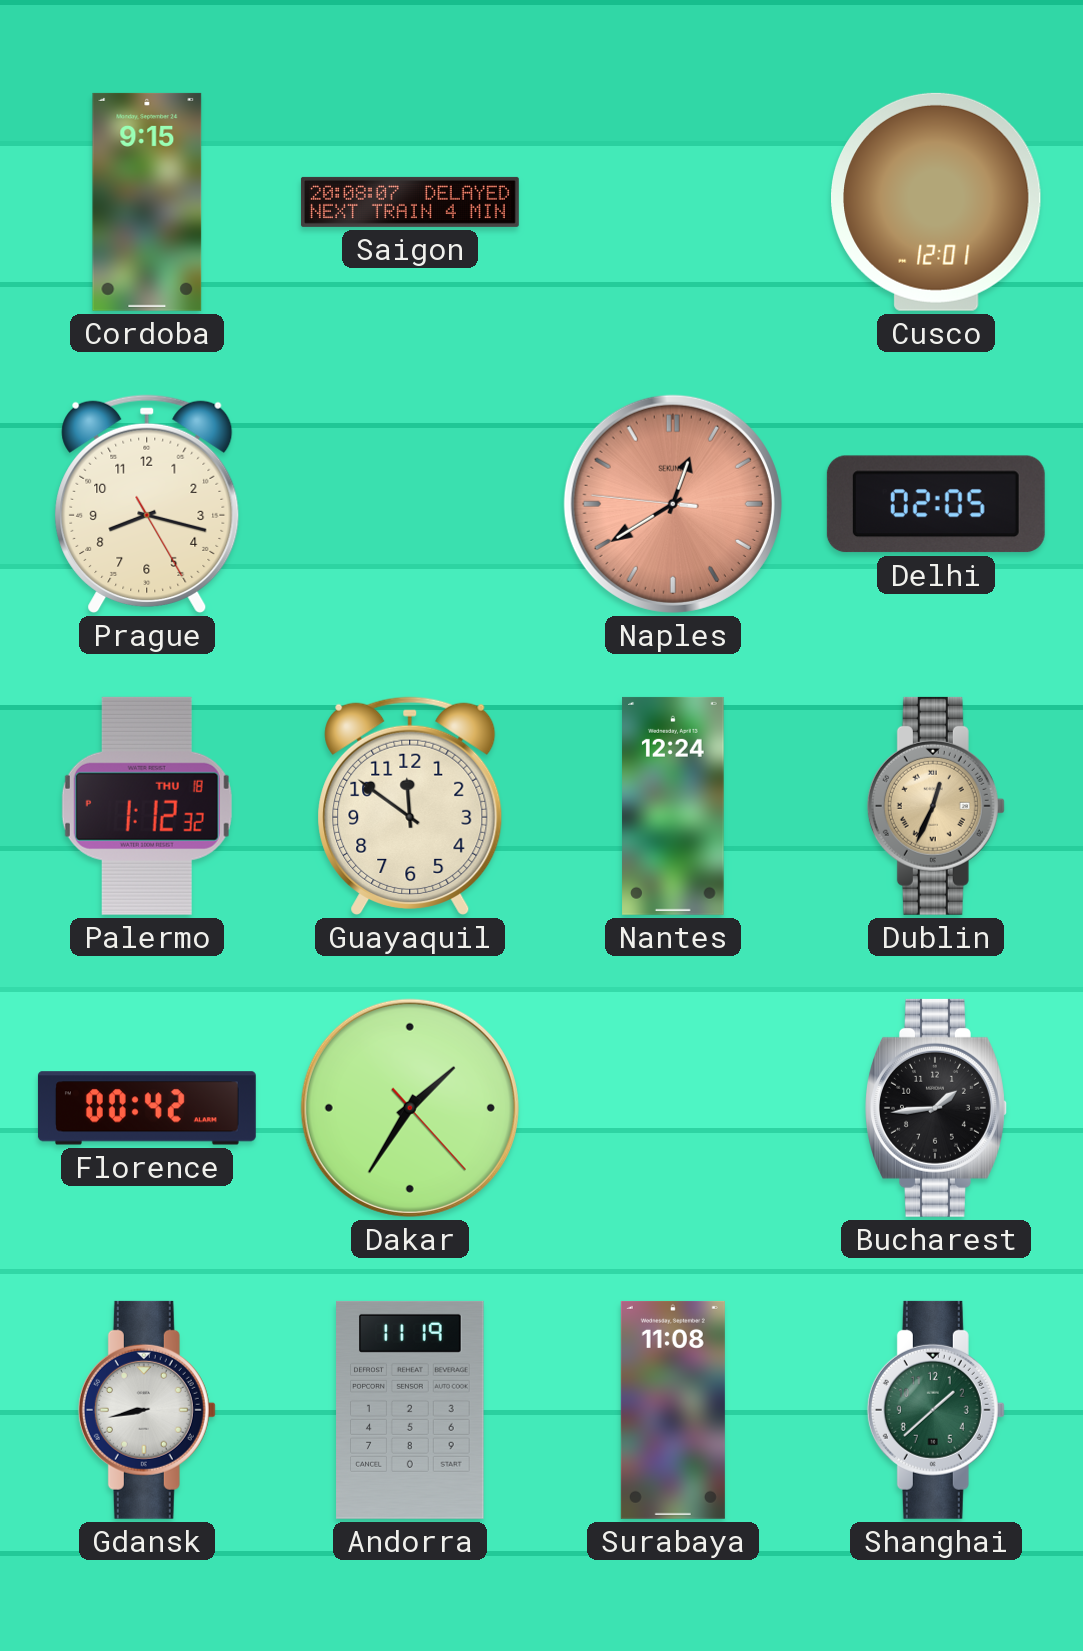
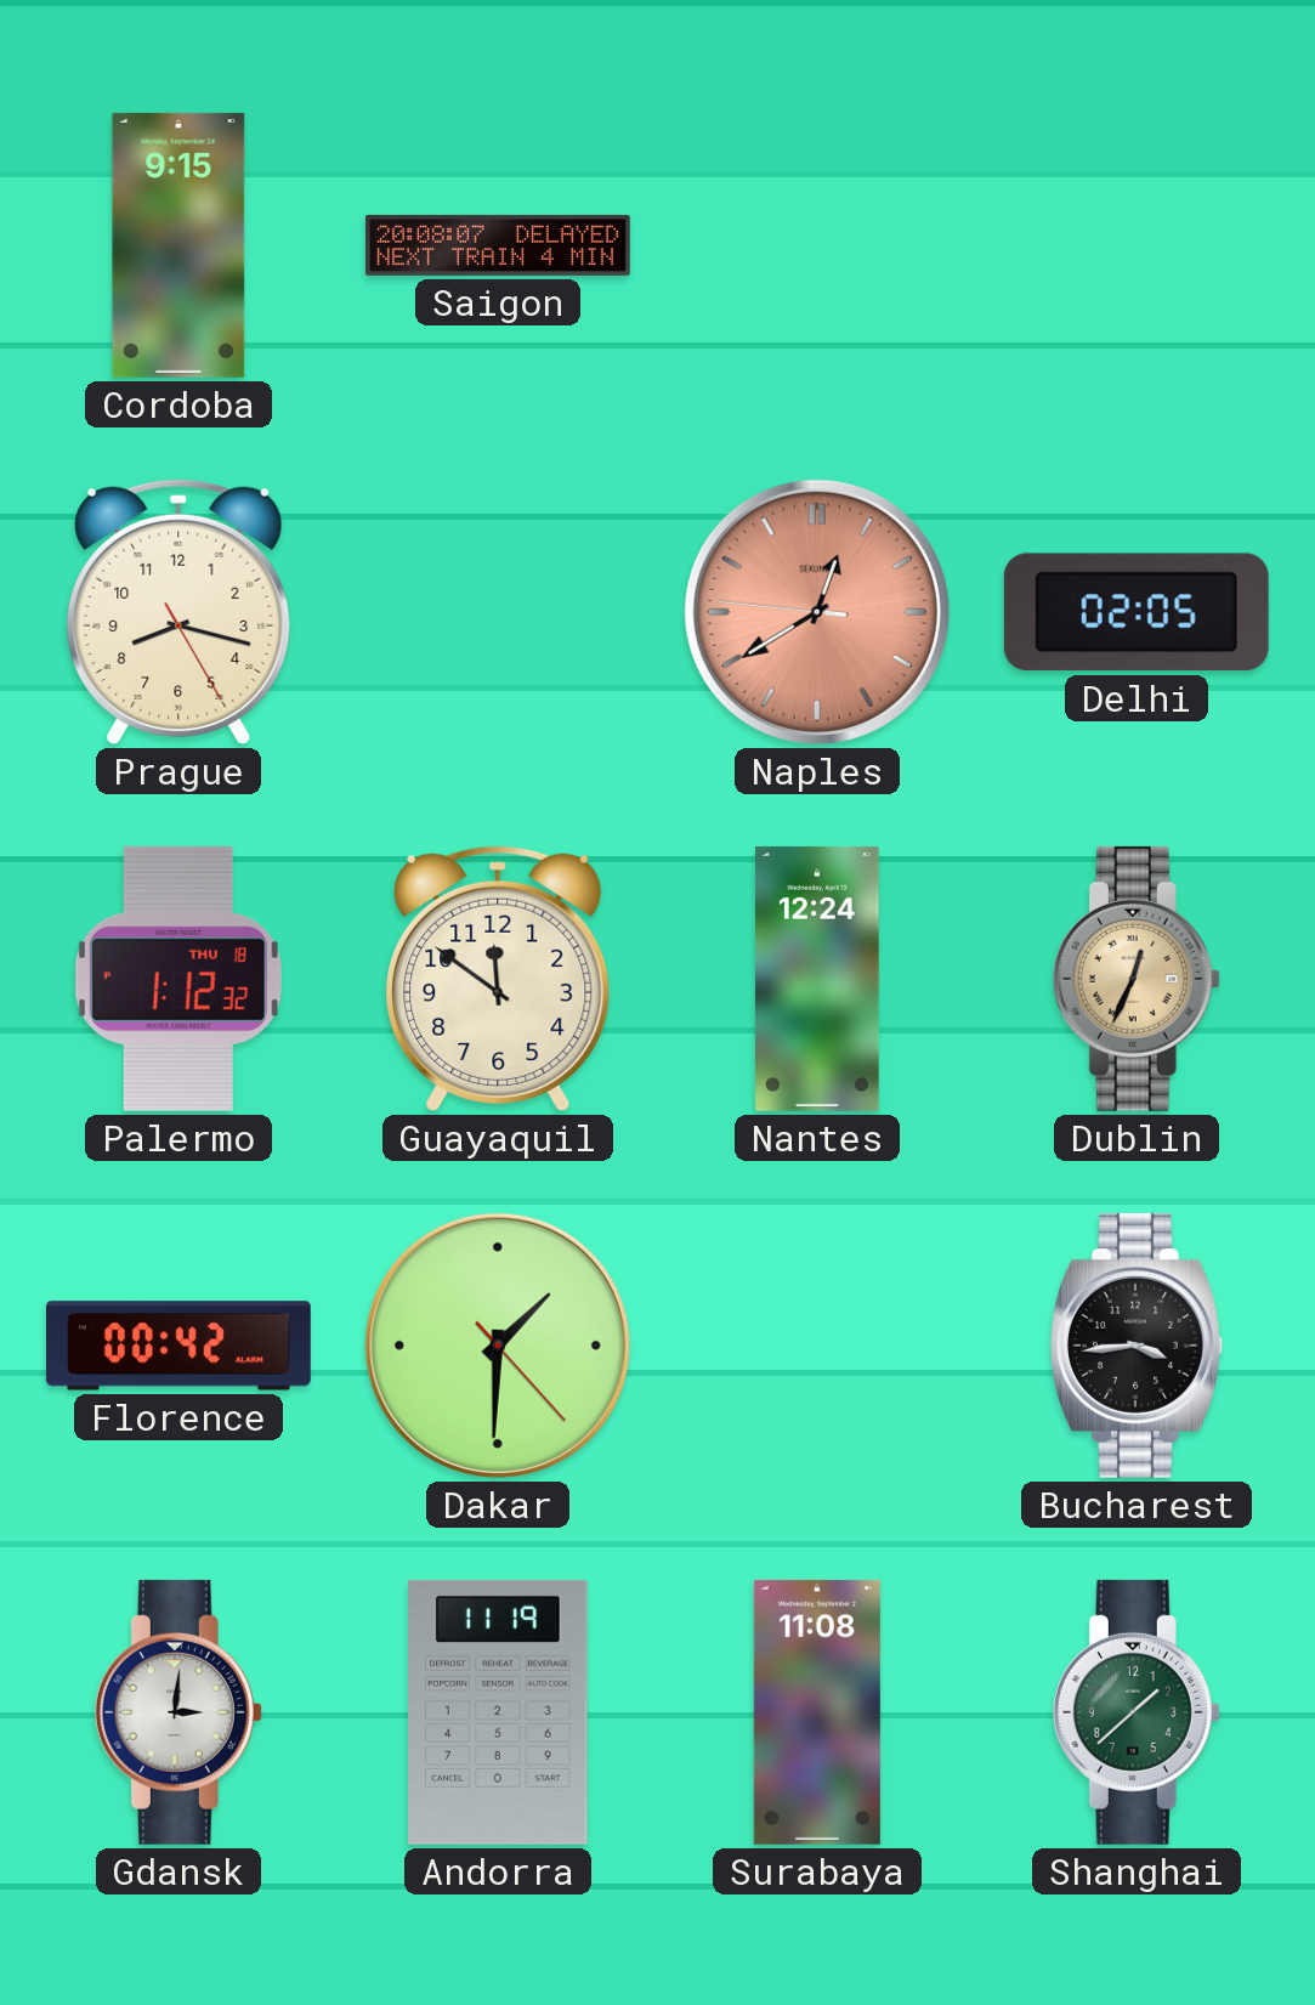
Cusco: 12:01 -> none (937, 202)
Dakar: 1:35 -> 1:30 (498, 1346)
Bucharest: 1:44 -> 3:44 (1138, 1346)
Gdansk: 8:43 -> 3:01 (178, 1712)
